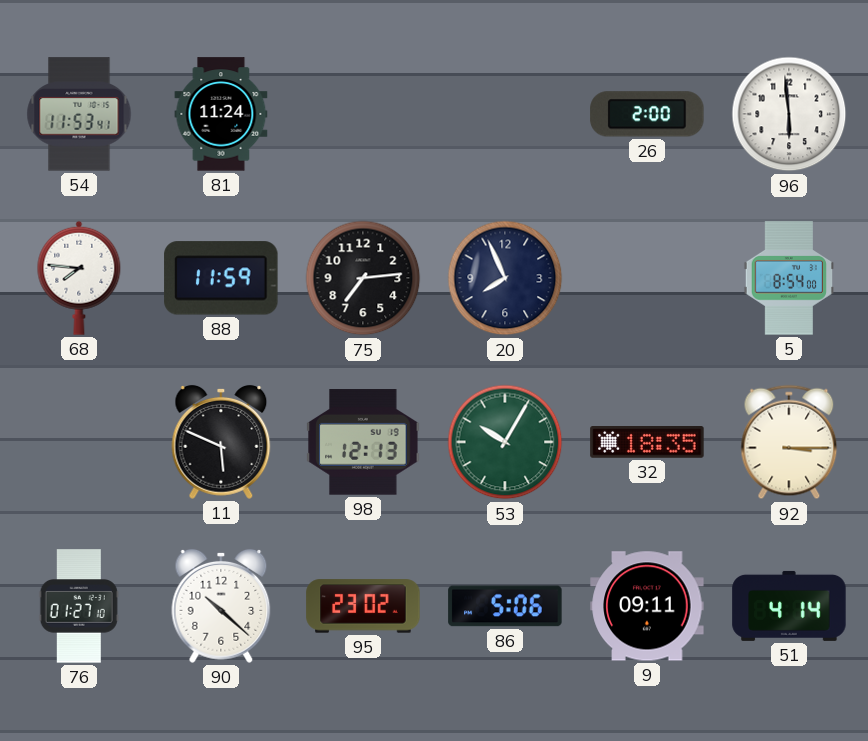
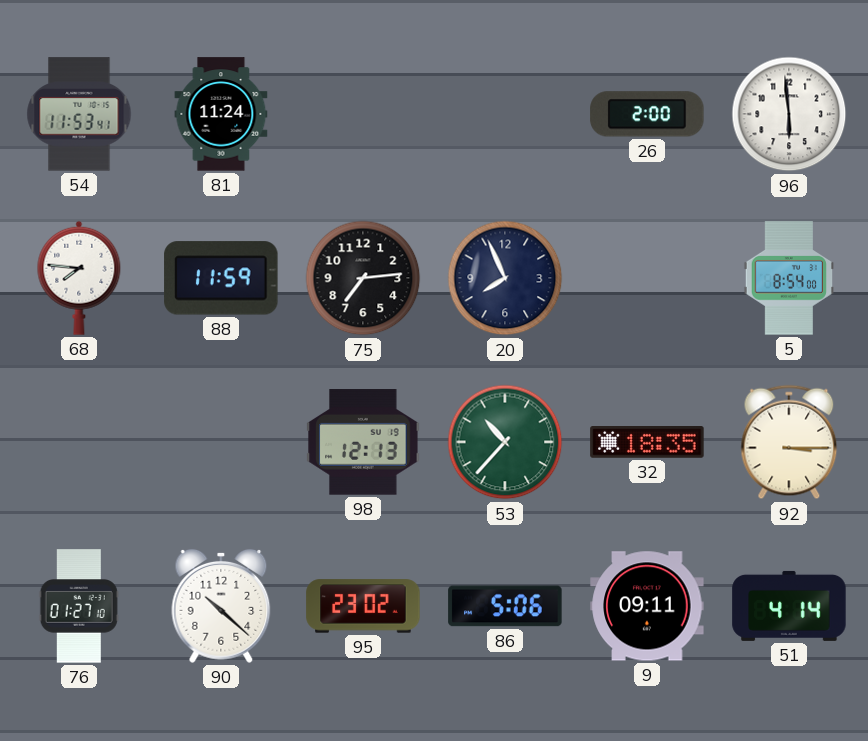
11: 5:49 -> none (221, 442)
53: 10:05 -> 10:37 (505, 442)
